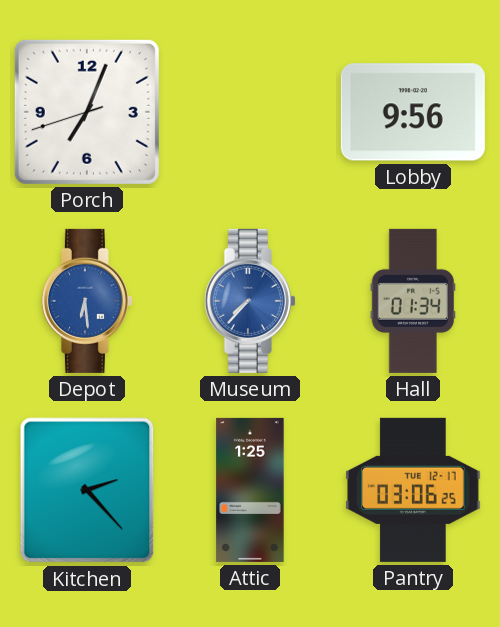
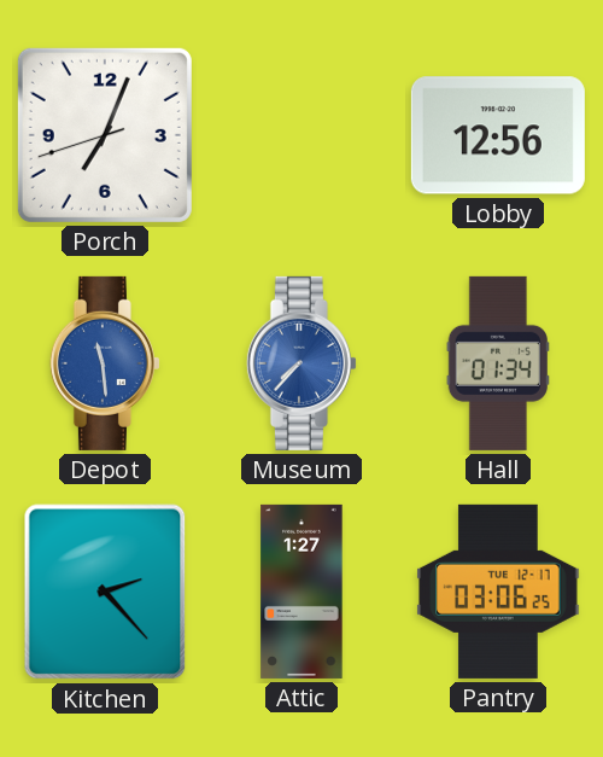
Lobby: 9:56 -> 12:56 (498, 135)
Depot: 6:29 -> 11:29 (105, 363)
Attic: 1:25 -> 1:27 (301, 592)
